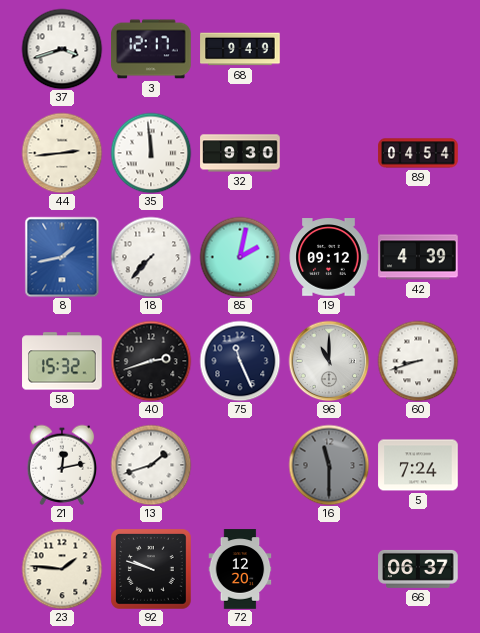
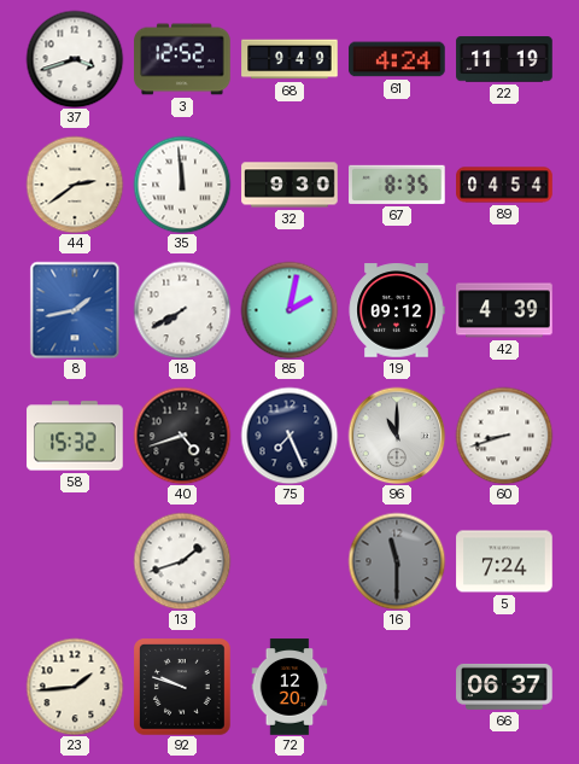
3: 12:17 -> 12:52 (182, 59)
61: none -> 4:24 (397, 59)
22: none -> 11:19 (504, 59)
44: 2:44 -> 2:39 (75, 185)
67: none -> 8:35 (397, 185)
18: 7:37 -> 7:40 (182, 310)
40: 2:42 -> 4:42 (182, 436)
75: 11:26 -> 7:26 (289, 436)
21: 12:13 -> none (62, 465)
23: 1:46 -> 1:44 (75, 687)
